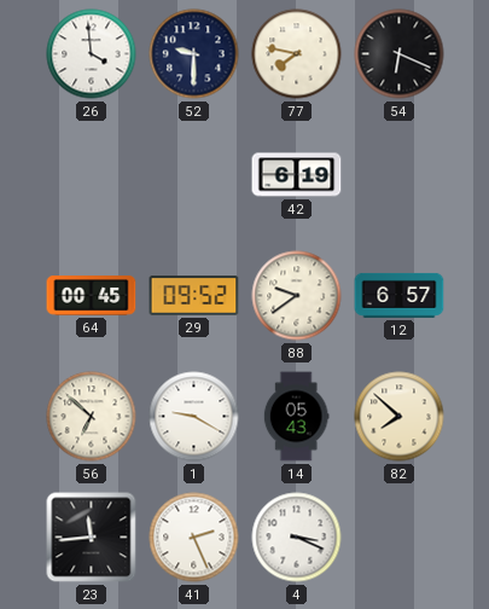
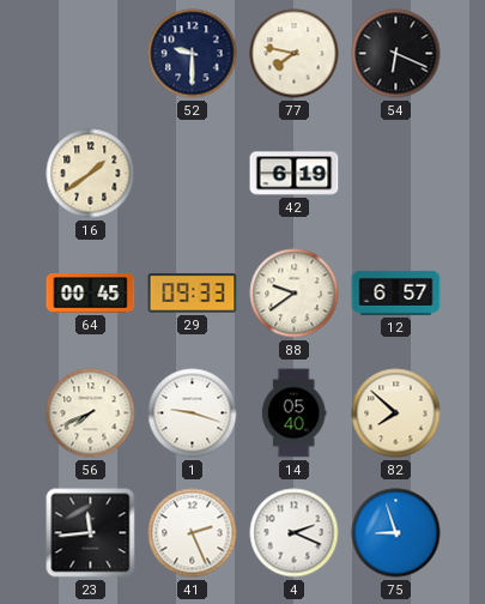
26: 3:59 -> none (92, 54)
16: none -> 1:39 (91, 174)
29: 09:52 -> 09:33 (193, 294)
56: 6:52 -> 7:41 (91, 413)
1: 9:20 -> 9:18 (193, 413)
14: 05:43 -> 05:40 (293, 413)
4: 3:19 -> 2:19 (295, 533)
75: none -> 8:57 (396, 533)
